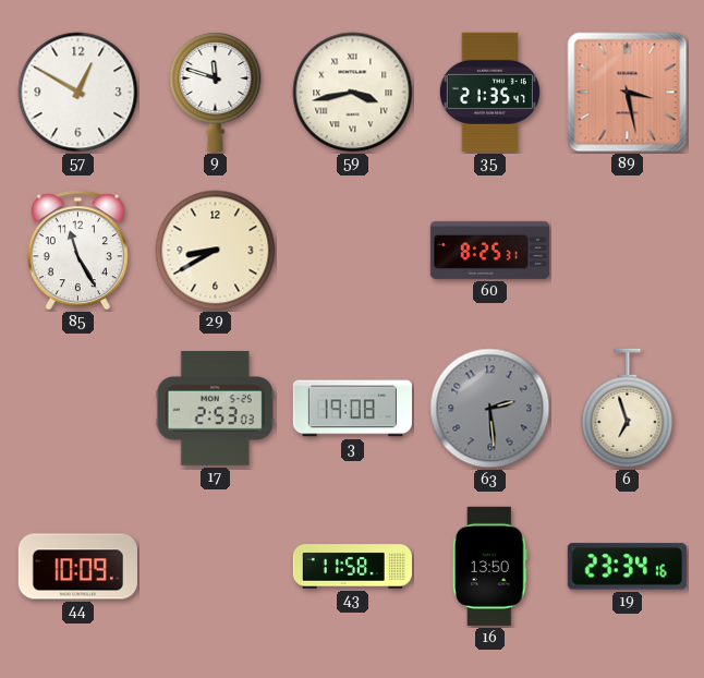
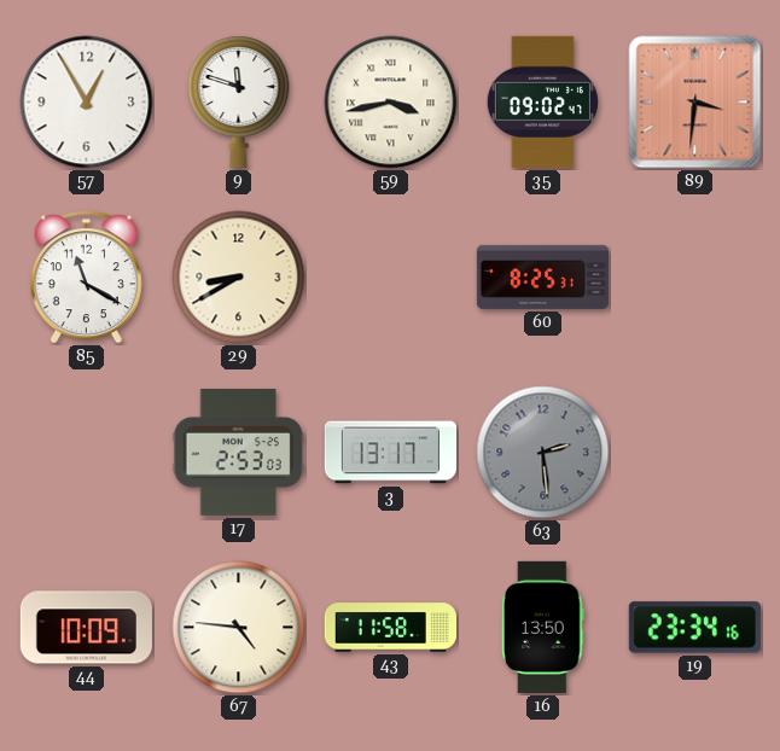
57: 12:50 -> 12:55 (87, 103)
35: 21:35 -> 09:02 (542, 101)
89: 3:28 -> 3:31 (695, 103)
85: 11:25 -> 11:20 (86, 278)
3: 19:08 -> 13:17 (390, 453)
6: 6:57 -> none (628, 409)
67: none -> 4:46 (239, 628)
